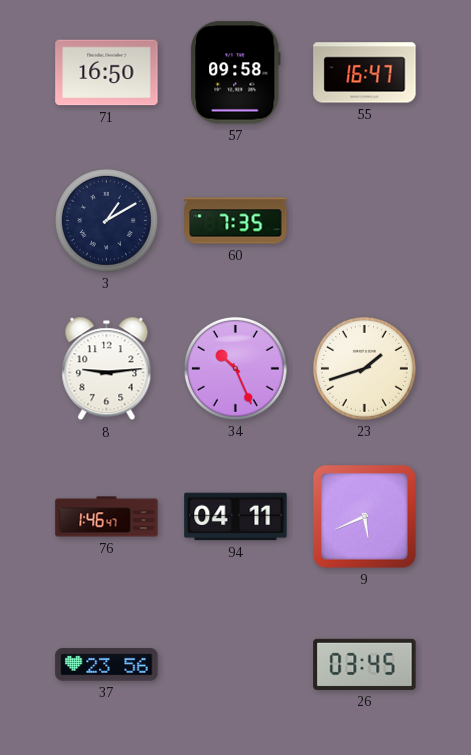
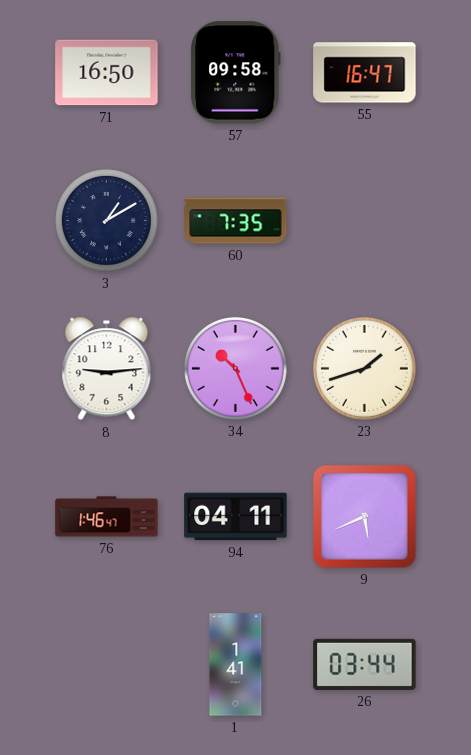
37: 23:56 -> none (107, 665)
1: none -> 1:41 (236, 665)
26: 03:45 -> 03:44 (365, 664)
